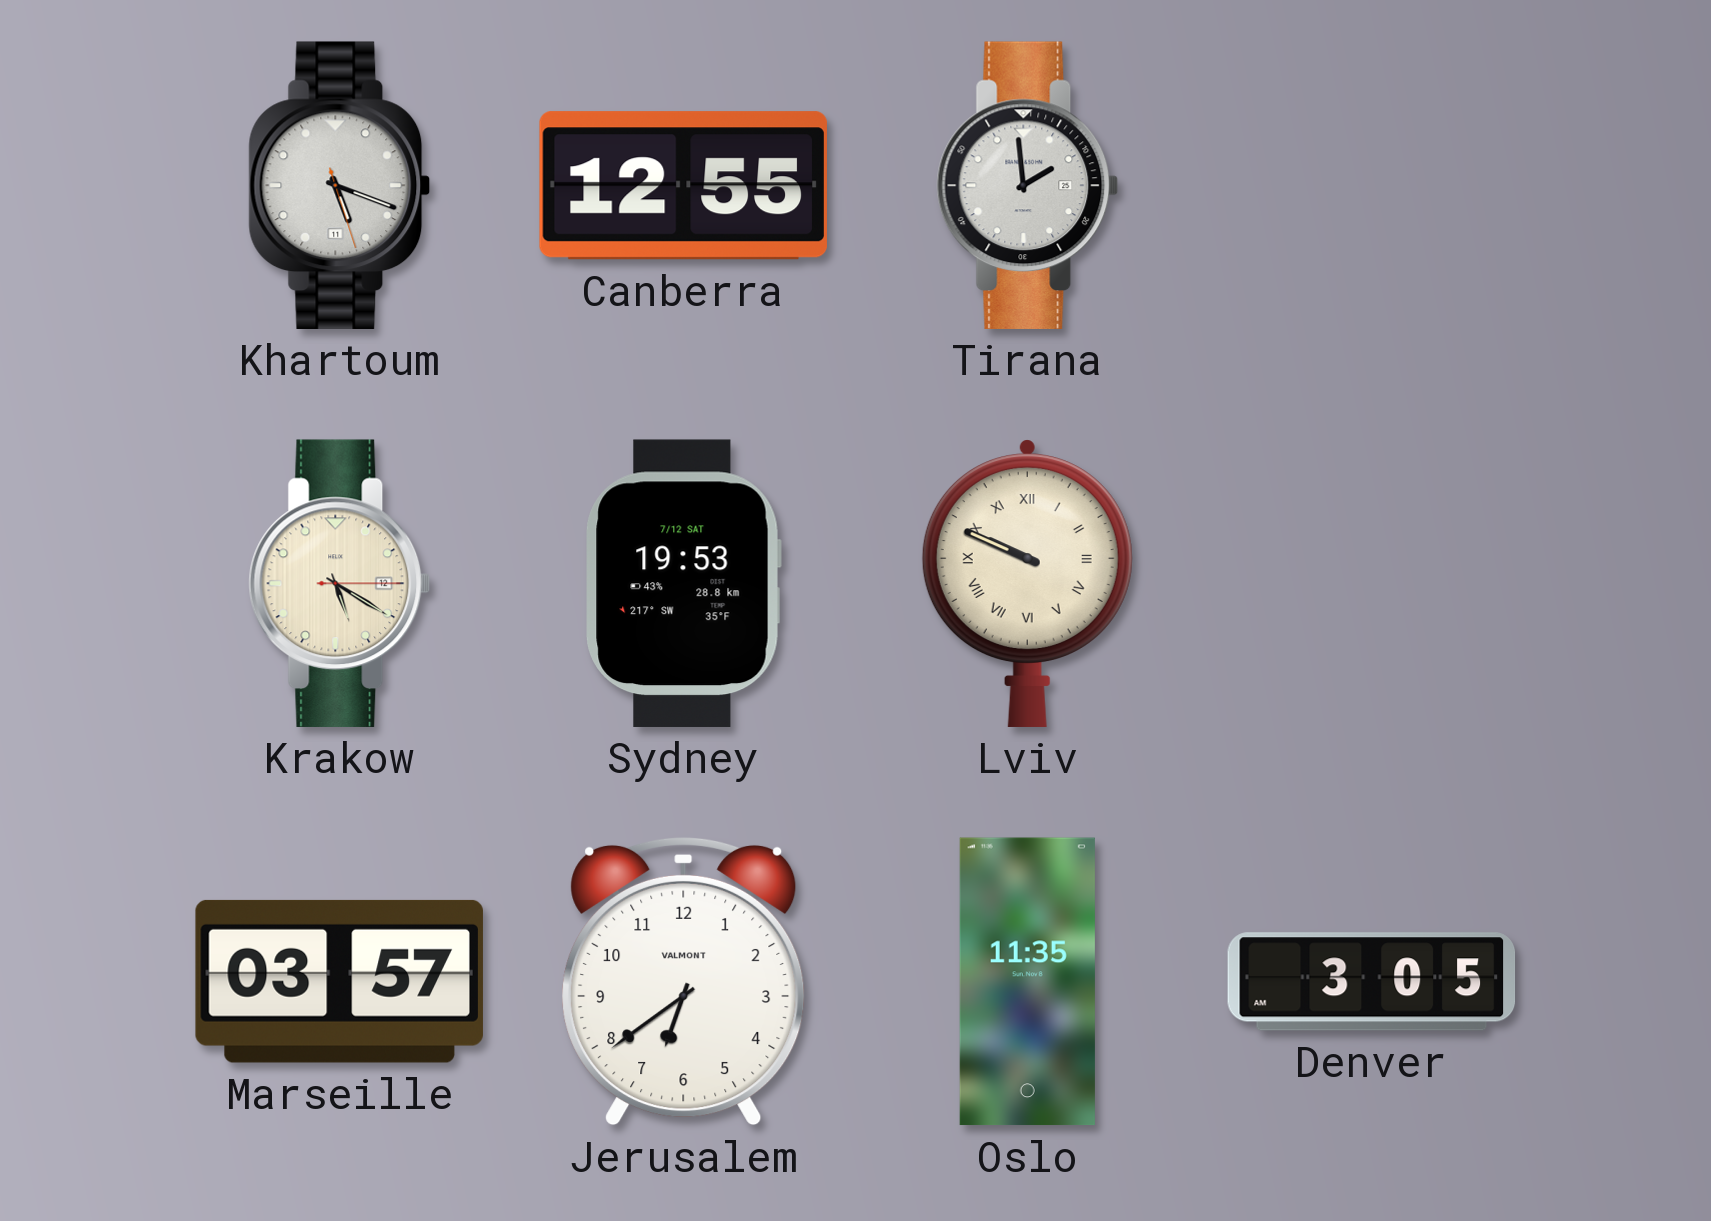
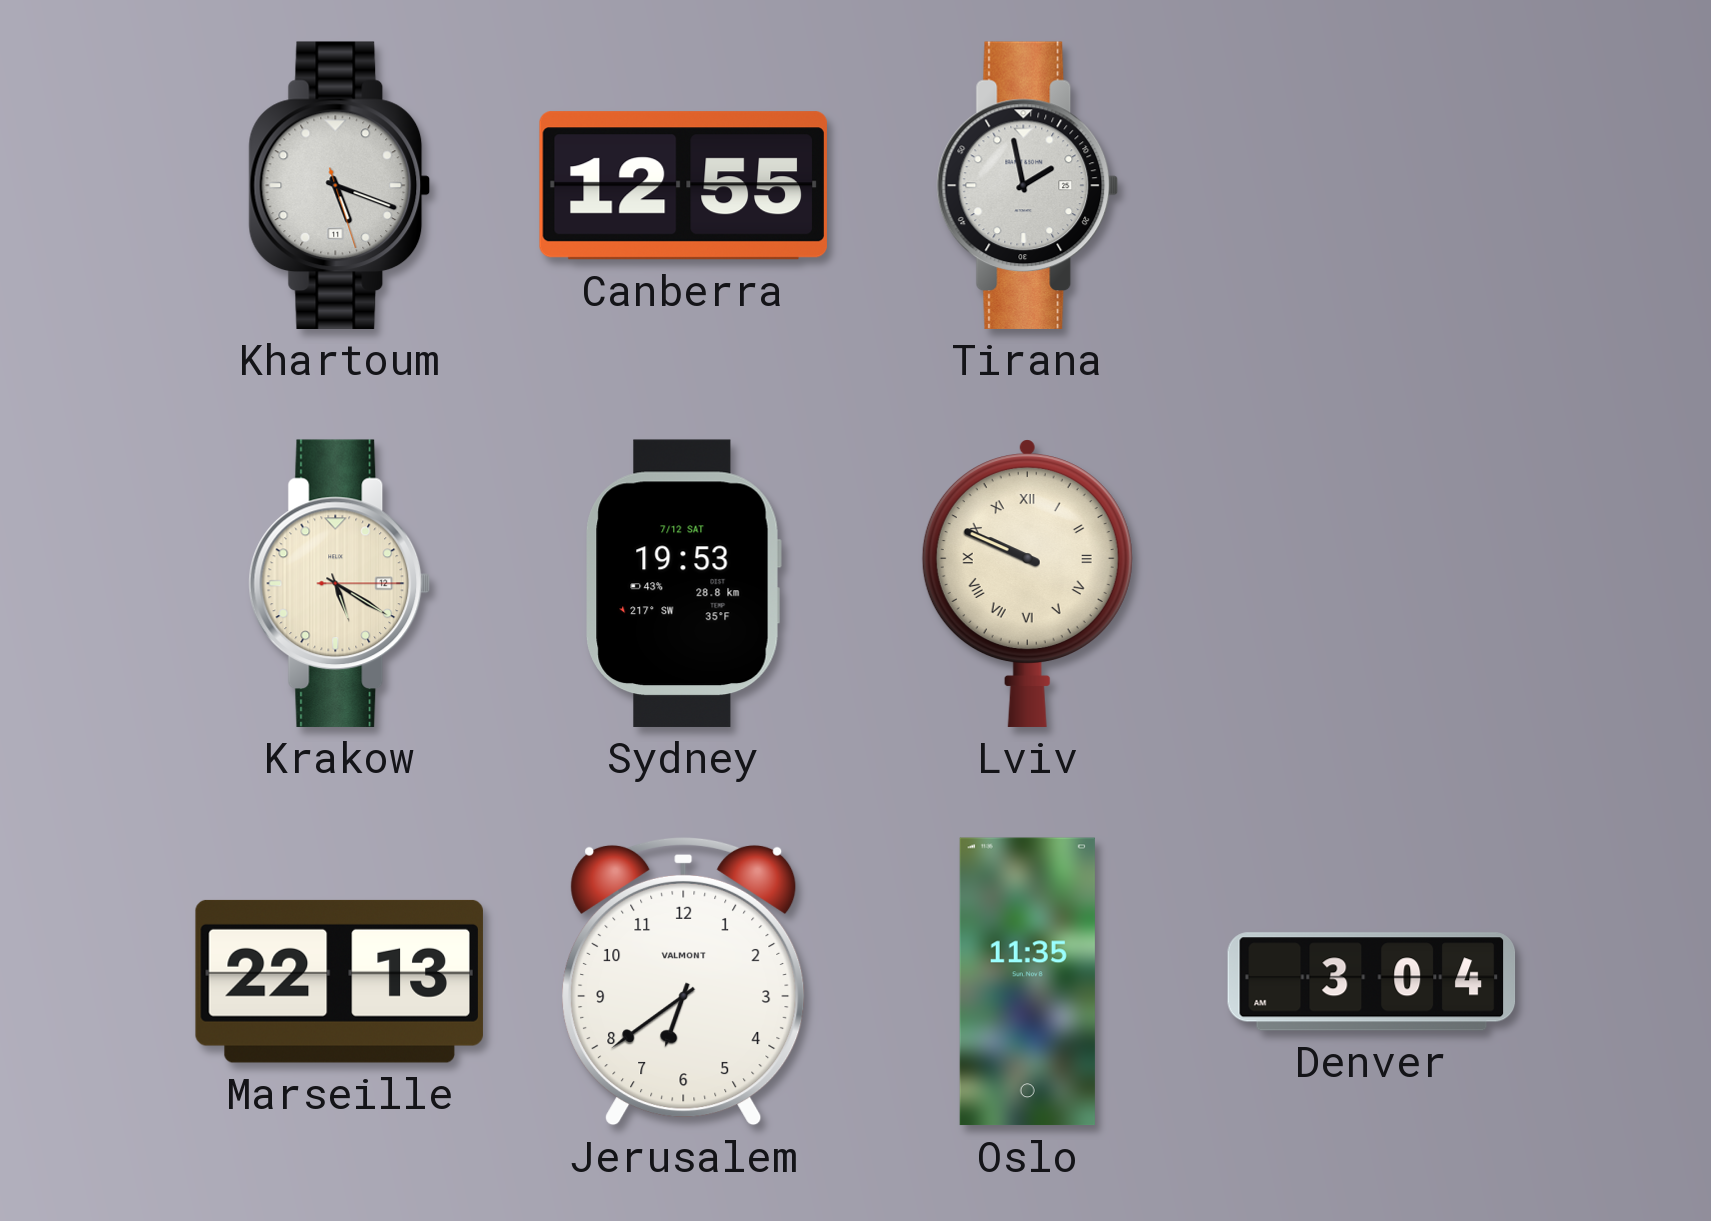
Tirana: 1:59 -> 1:58 (1028, 185)
Marseille: 03:57 -> 22:13 (339, 981)
Denver: 3:05 -> 3:04 (1372, 982)
